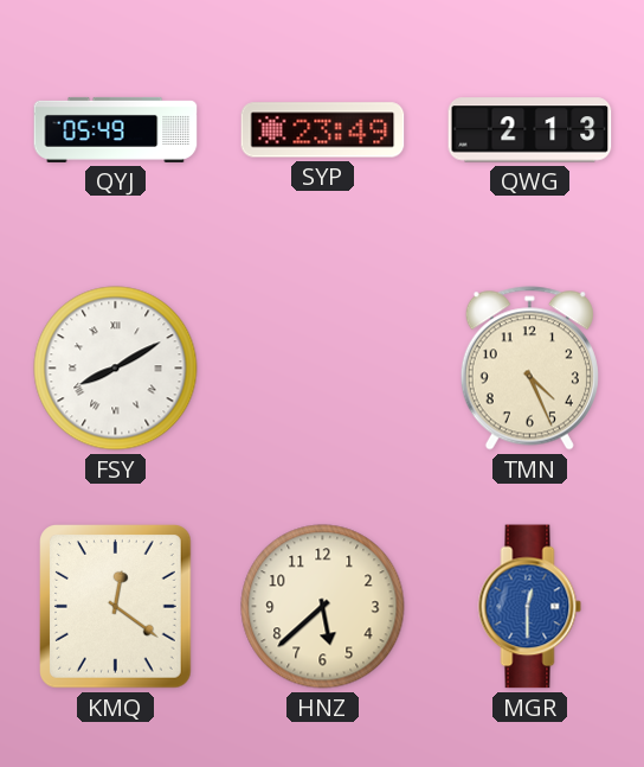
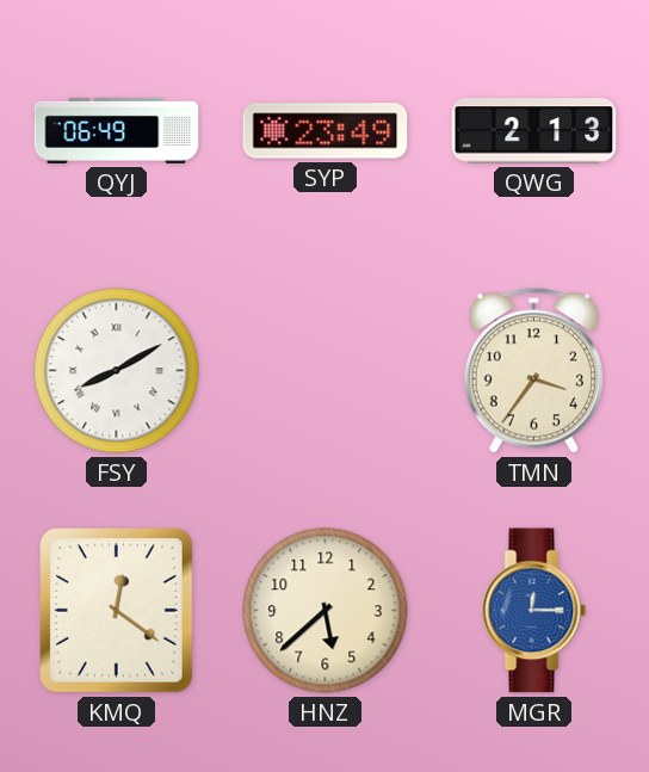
QYJ: 05:49 -> 06:49 (117, 130)
TMN: 4:26 -> 3:36 (533, 371)
MGR: 12:30 -> 12:15 (534, 611)
